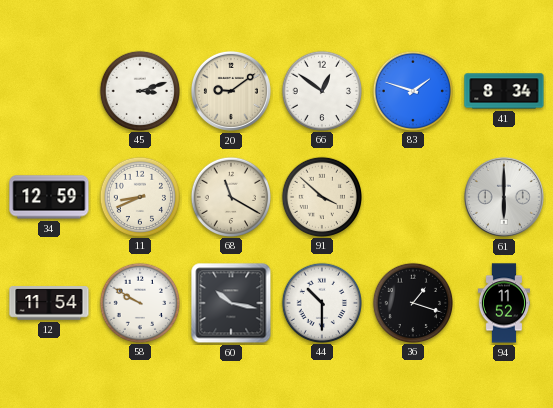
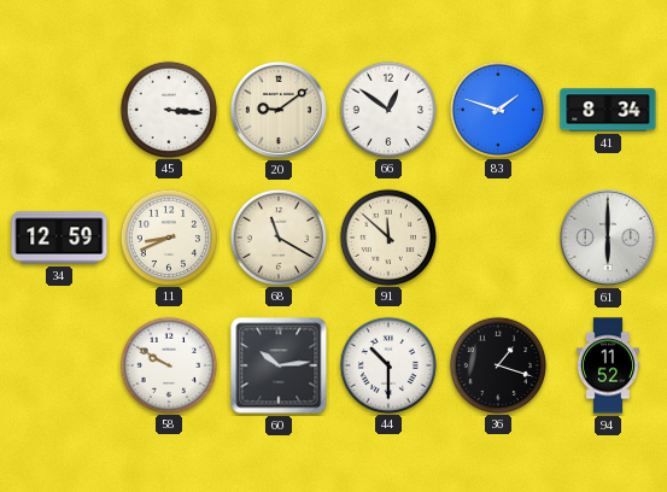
45: 3:12 -> 3:16 (168, 109)
91: 3:52 -> 11:52 (387, 236)
12: 11:54 -> none (49, 303)
60: 10:17 -> 10:14 (279, 365)
